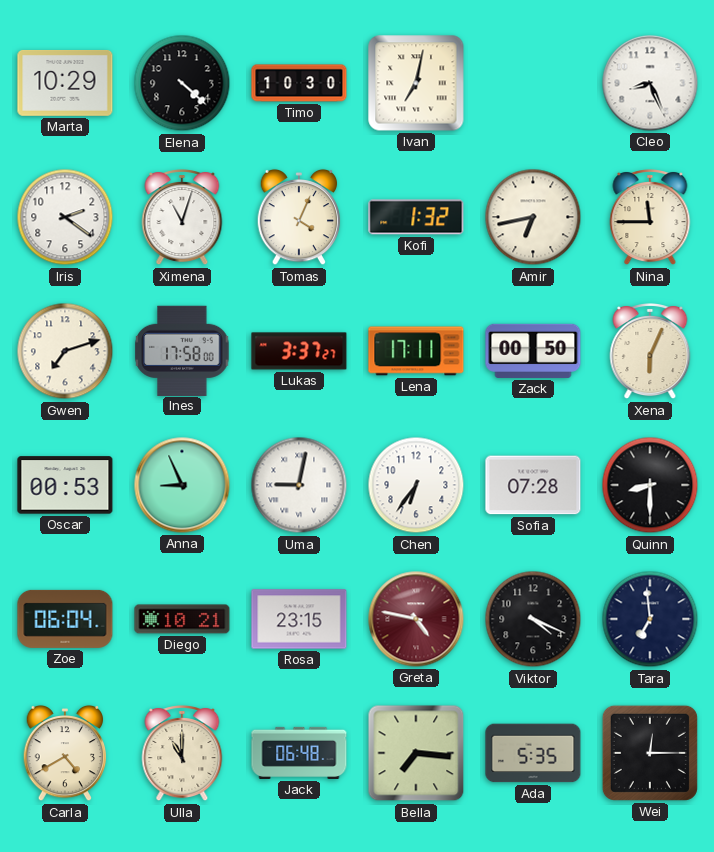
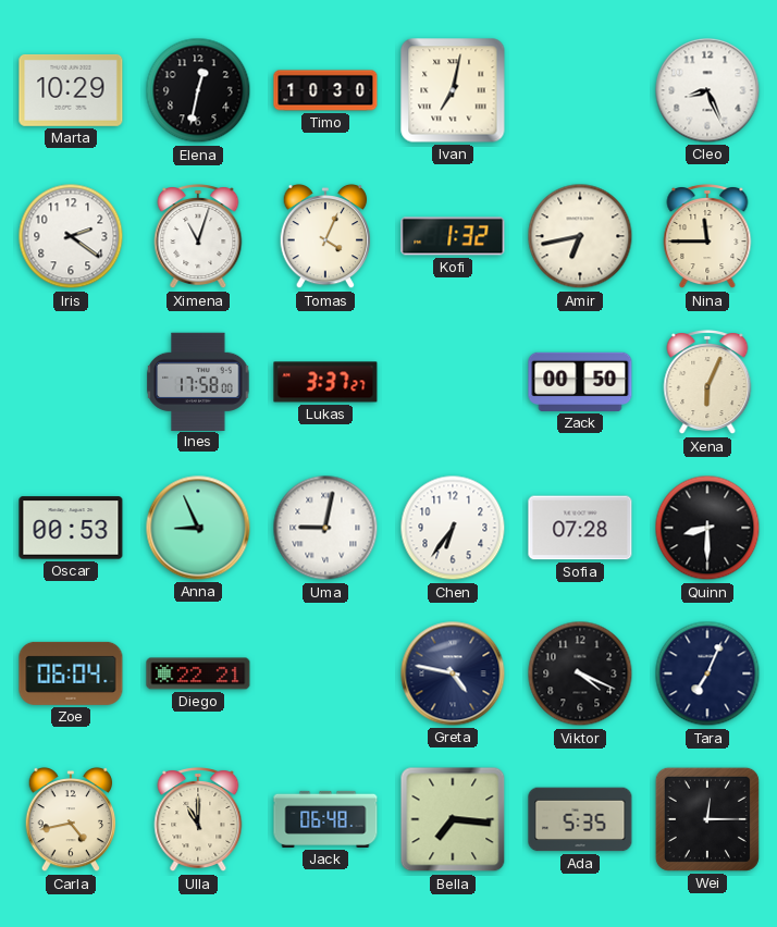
Elena: 4:22 -> 12:32 (198, 90)
Gwen: 7:12 -> none (65, 351)
Lena: 17:11 -> none (416, 351)
Diego: 10:21 -> 22:21 (198, 673)
Rosa: 23:15 -> none (299, 619)
Greta dial: burgundy -> navy (453, 673)
Tara: 6:59 -> 7:04 (707, 673)
Carla: 4:40 -> 4:43 (71, 819)
